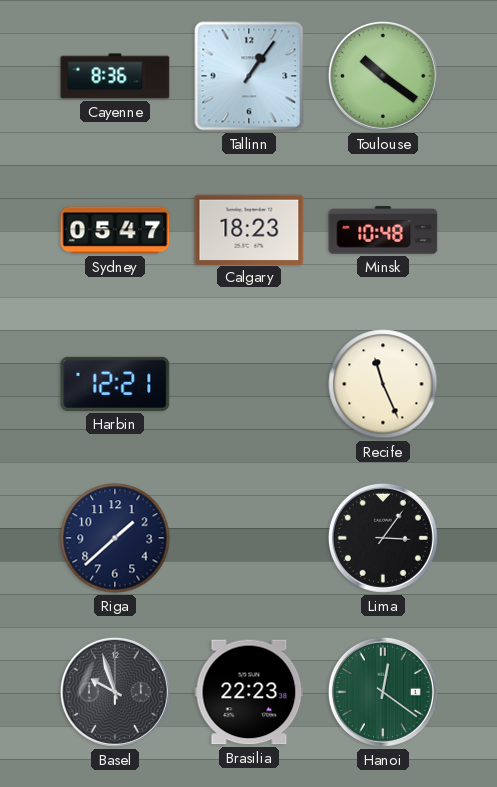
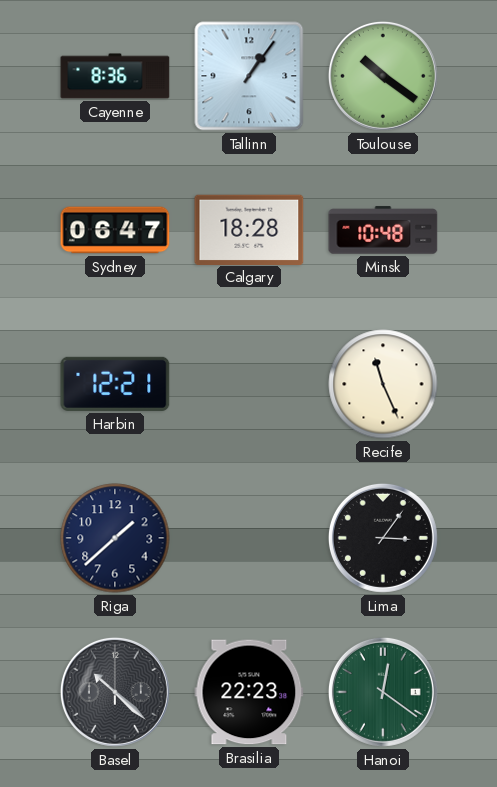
Sydney: 05:47 -> 06:47 (115, 230)
Calgary: 18:23 -> 18:28 (249, 229)
Basel: 9:57 -> 10:22 (115, 692)
